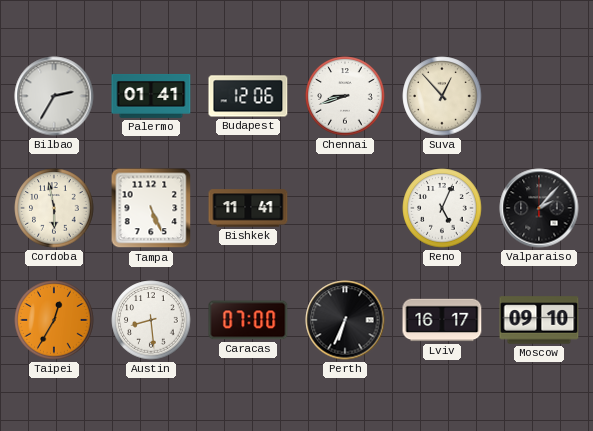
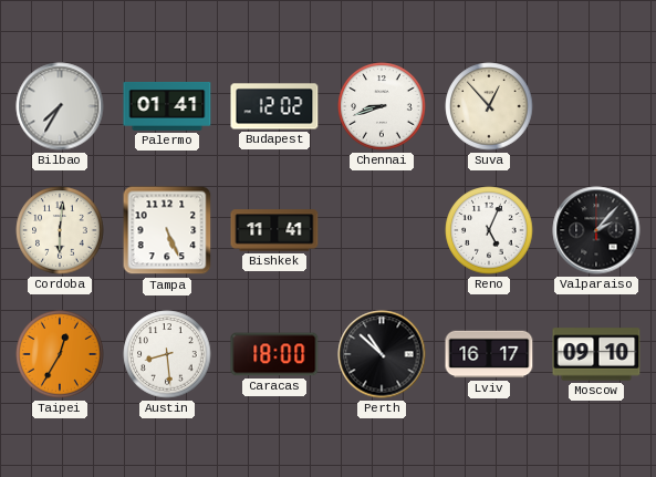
Bilbao: 2:35 -> 7:35 (60, 106)
Budapest: 12:06 -> 12:02 (274, 106)
Cordoba: 5:58 -> 6:01 (60, 230)
Caracas: 07:00 -> 18:00 (274, 354)
Perth: 6:34 -> 10:52 (382, 354)
